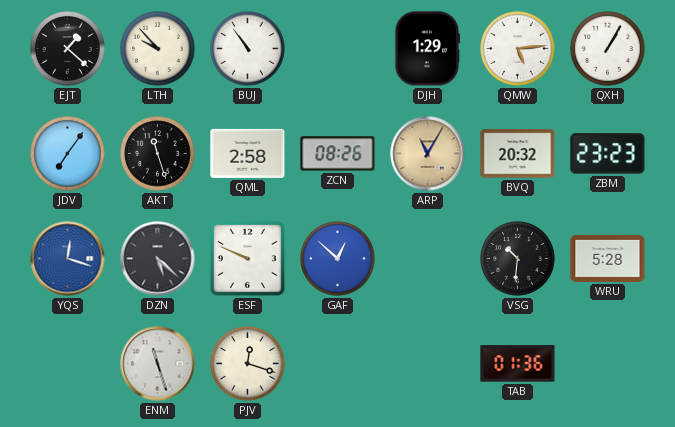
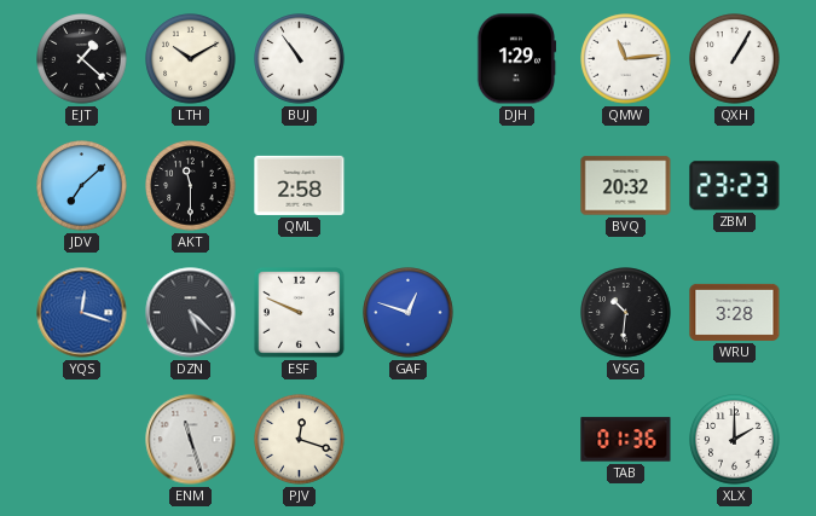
LTH: 9:53 -> 10:10 (191, 59)
QMW: 5:14 -> 11:14 (626, 59)
JDV: 7:06 -> 7:08 (82, 186)
AKT: 11:27 -> 11:30 (191, 186)
ZCN: 08:26 -> none (338, 154)
ARP: 11:05 -> none (428, 154)
GAF: 12:52 -> 12:48 (409, 313)
WRU: 5:28 -> 3:28 (735, 312)
XLX: none -> 2:00 (735, 440)
